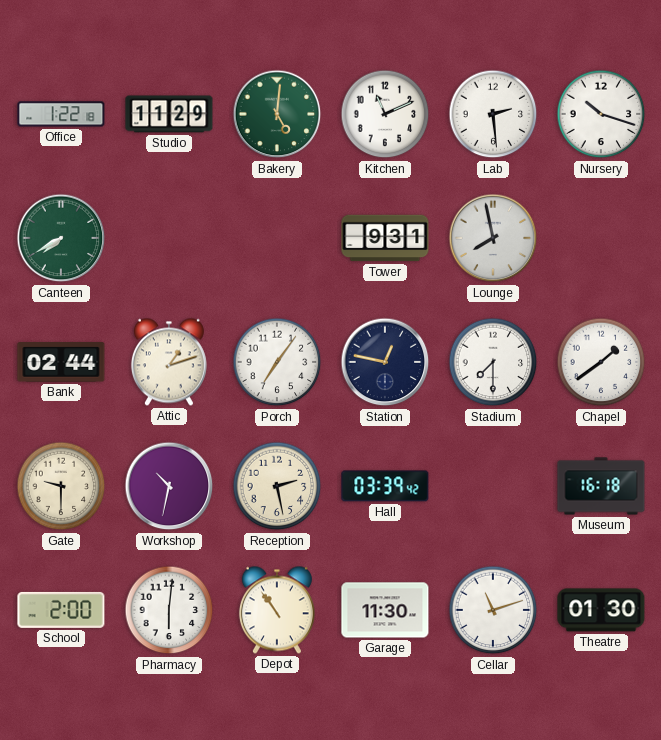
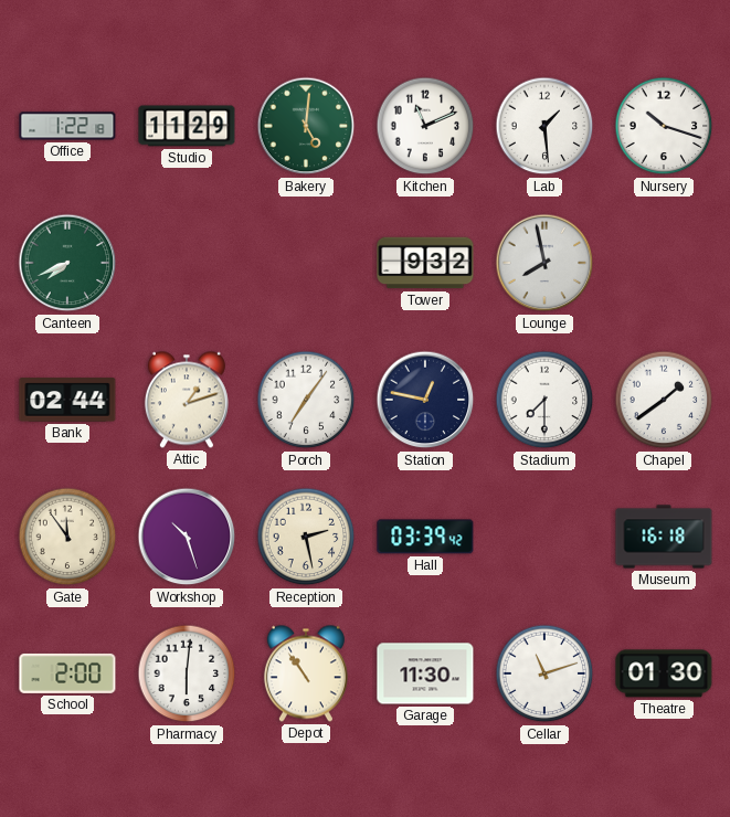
Lab: 2:29 -> 1:29 (544, 126)
Canteen: 7:40 -> 7:41 (67, 263)
Tower: 9:31 -> 9:32 (425, 263)
Gate: 9:30 -> 11:54 (67, 537)
Workshop: 10:32 -> 10:27 (187, 537)
